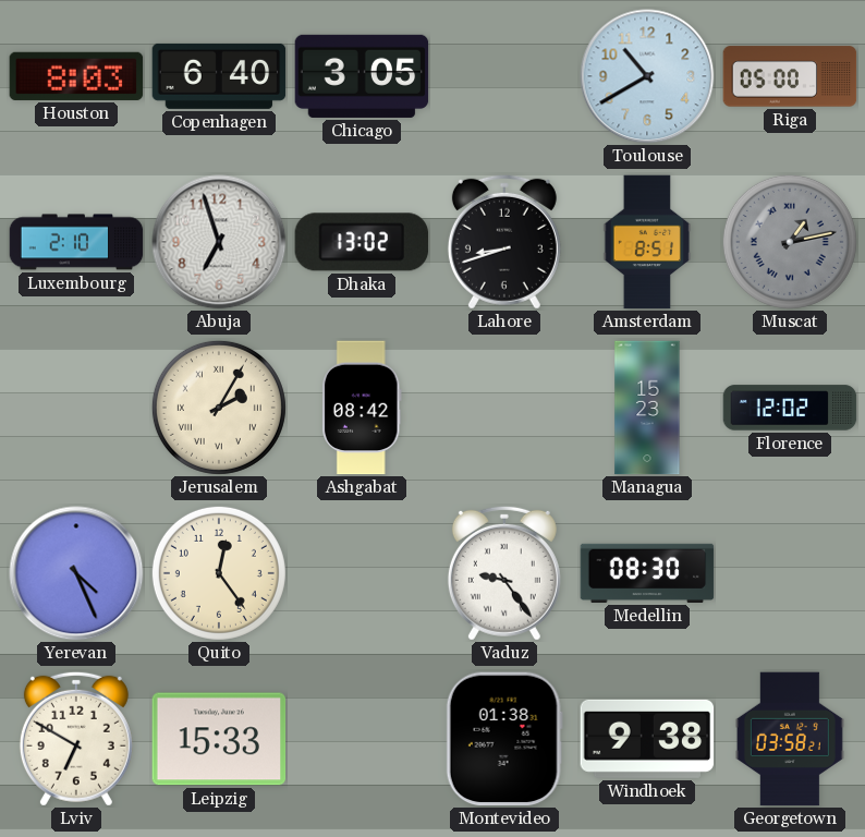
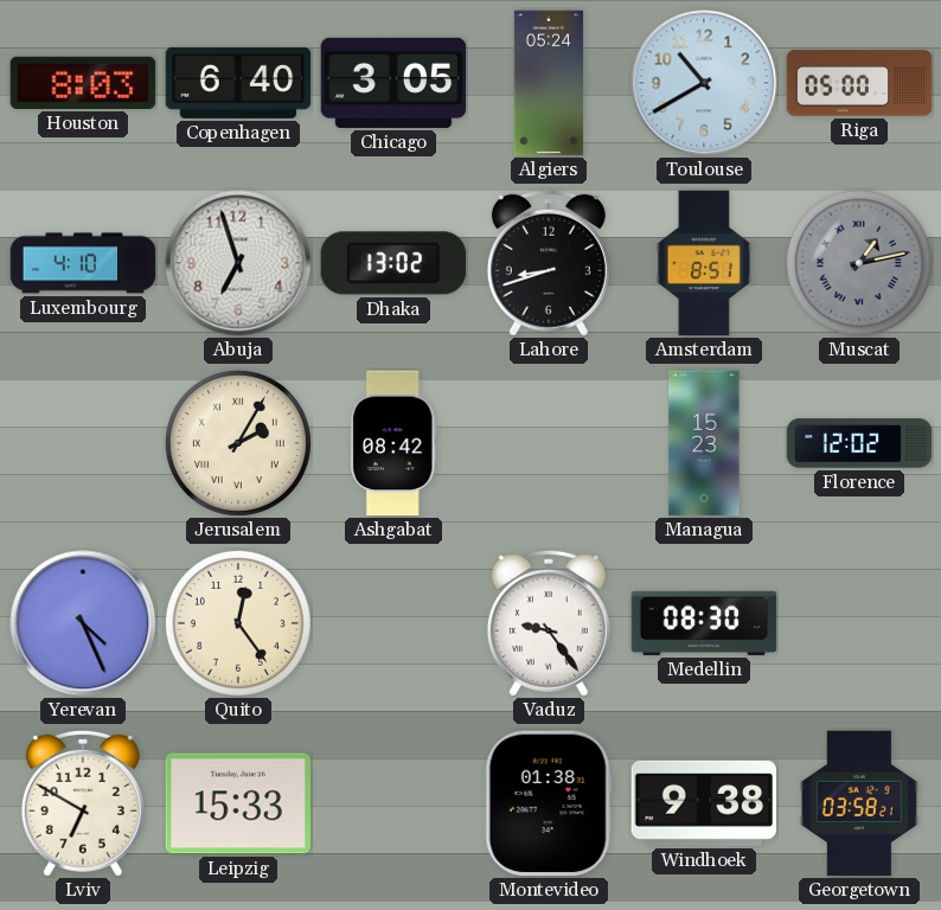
Algiers: none -> 05:24 (548, 83)
Luxembourg: 2:10 -> 4:10 (83, 263)
